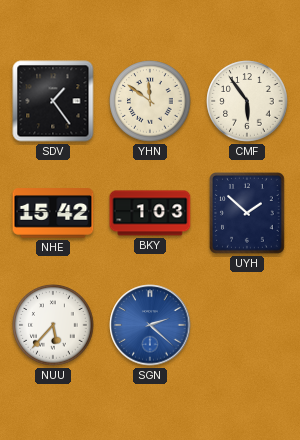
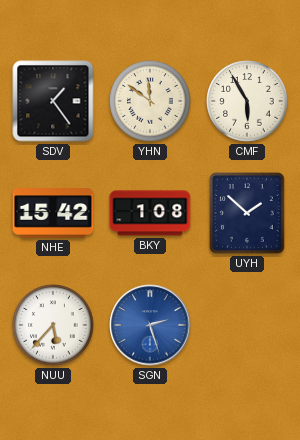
CMF: 5:54 -> 5:55 (247, 101)
BKY: 1:03 -> 1:08 (150, 213)
SGN: 2:22 -> 2:27 (150, 325)
